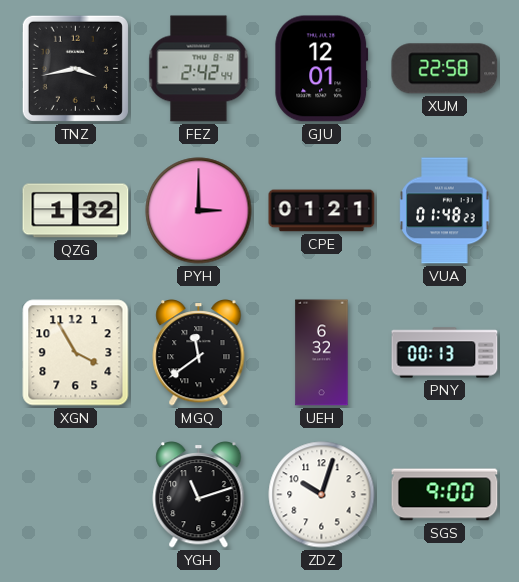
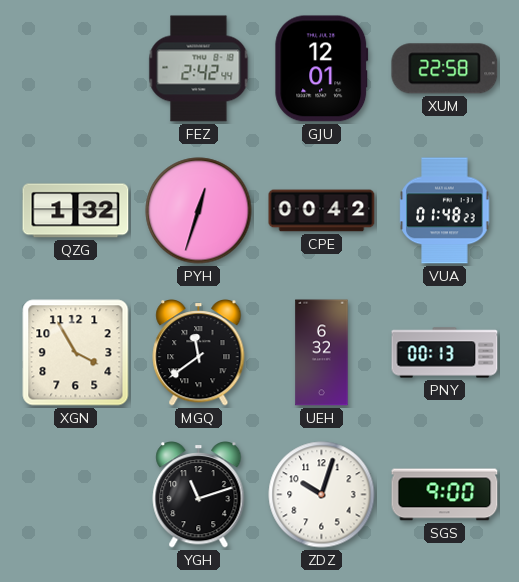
TNZ: 3:43 -> none (75, 68)
PYH: 3:00 -> 12:33 (199, 211)
CPE: 01:21 -> 00:42 (322, 211)
